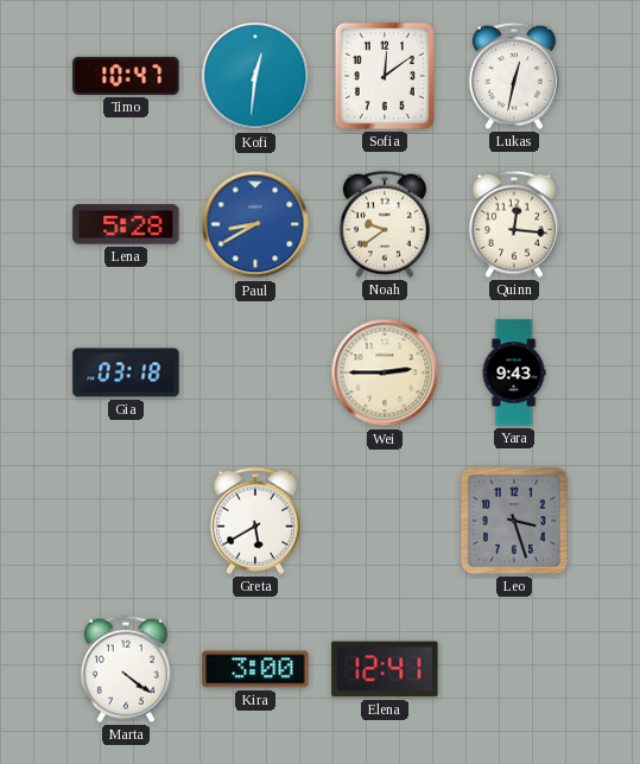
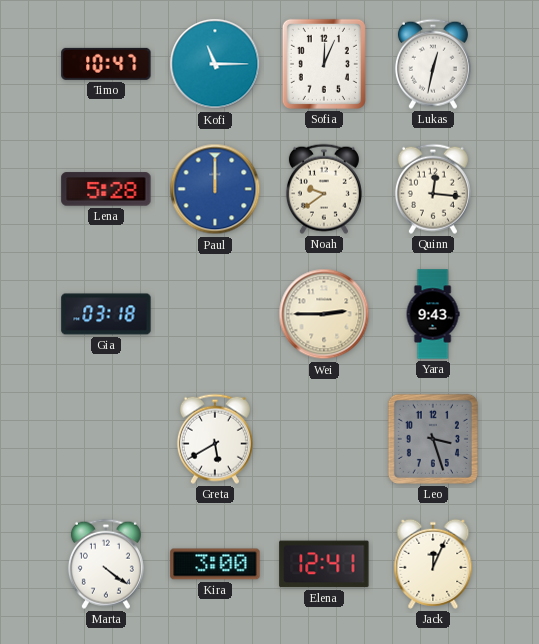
Kofi: 12:31 -> 11:15 (215, 64)
Sofia: 12:09 -> 12:04 (324, 64)
Paul: 8:40 -> 12:00 (215, 189)
Jack: none -> 12:04 (433, 564)
